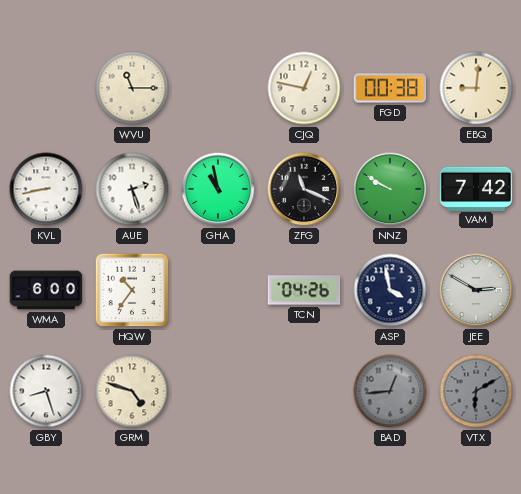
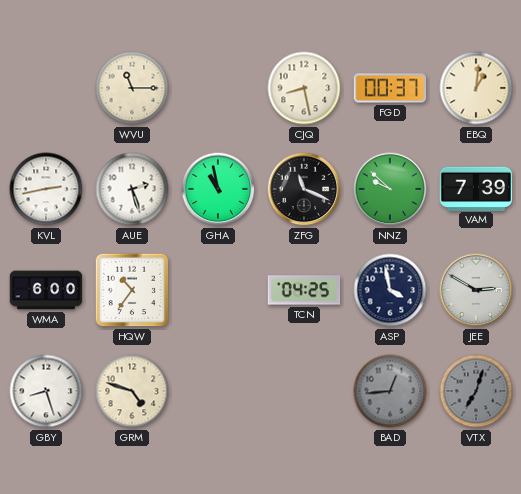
CJQ: 12:47 -> 8:28 (304, 88)
FGD: 00:38 -> 00:37 (390, 88)
EBQ: 9:01 -> 1:01 (476, 88)
KVL: 8:43 -> 2:43 (46, 189)
NNZ: 9:50 -> 9:52 (390, 189)
VAM: 7:42 -> 7:39 (476, 188)
TCN: 04:26 -> 04:25 (304, 290)
VTX: 6:10 -> 7:03 (476, 391)
